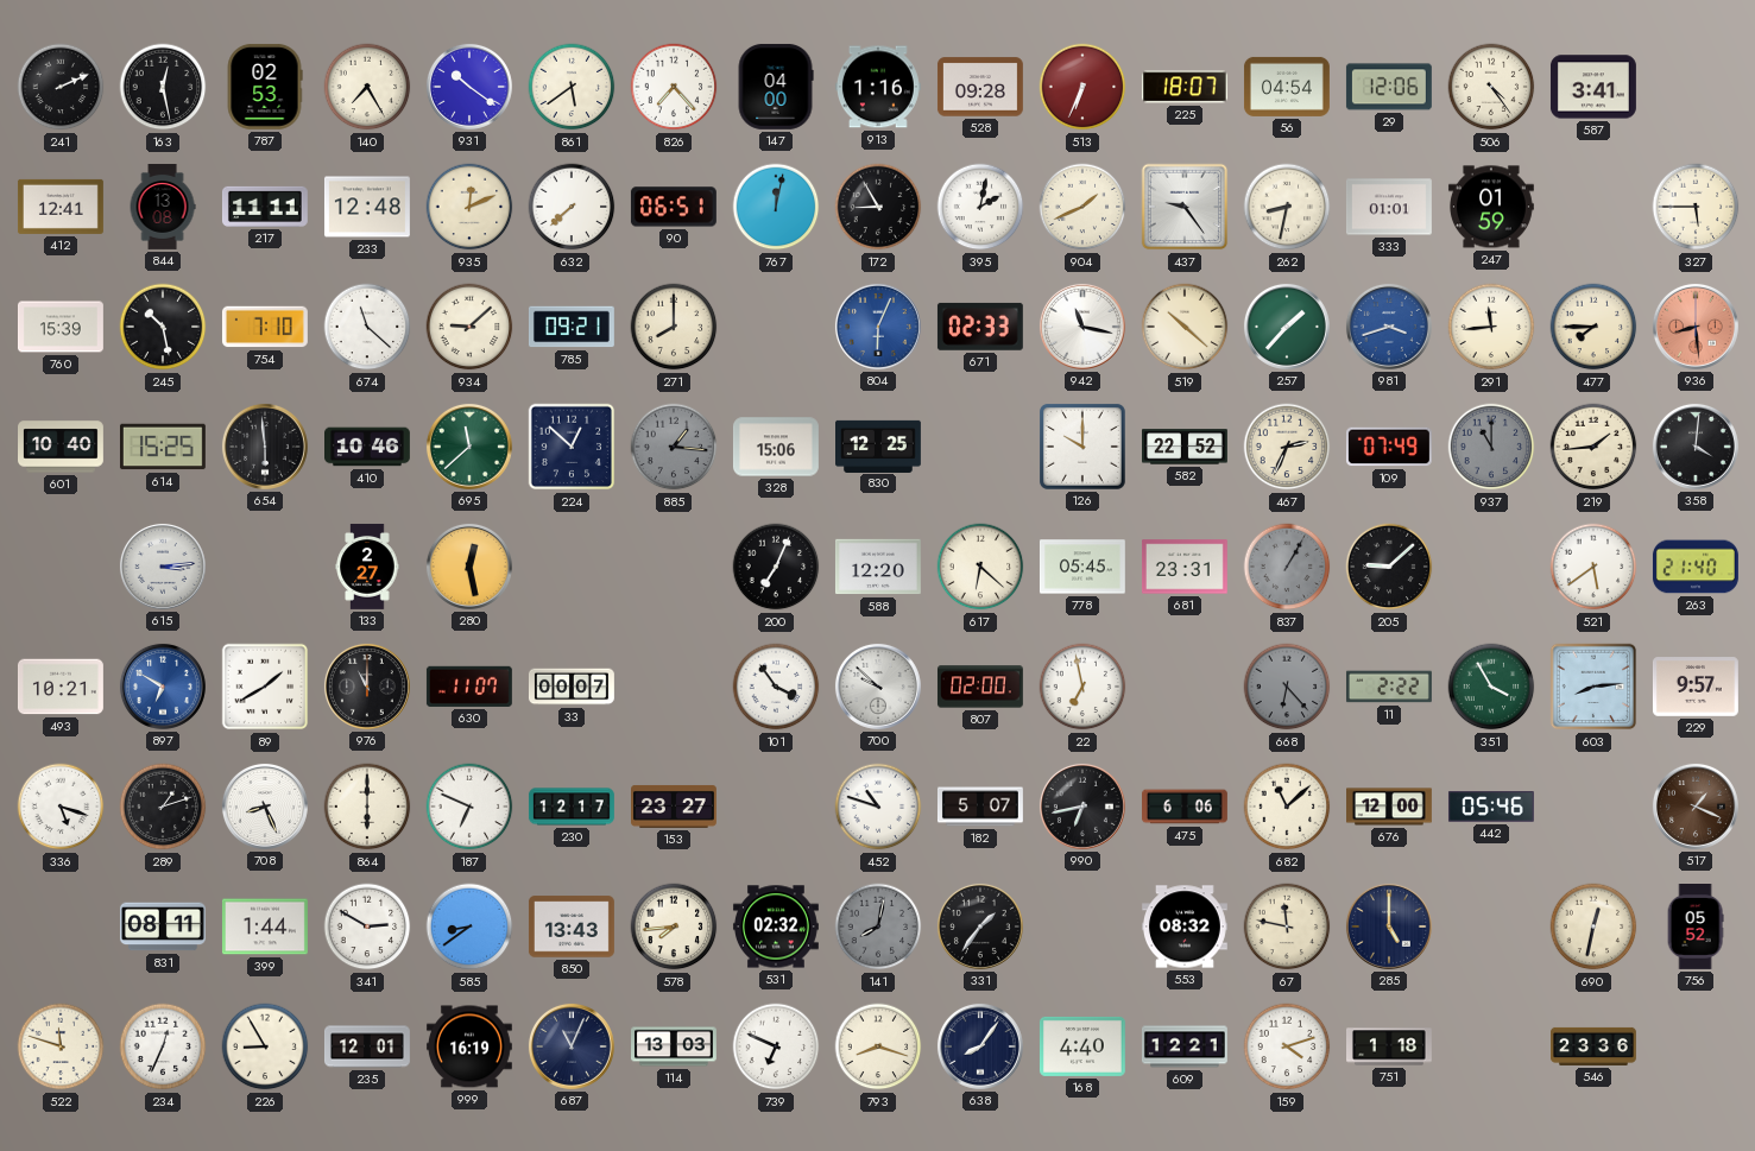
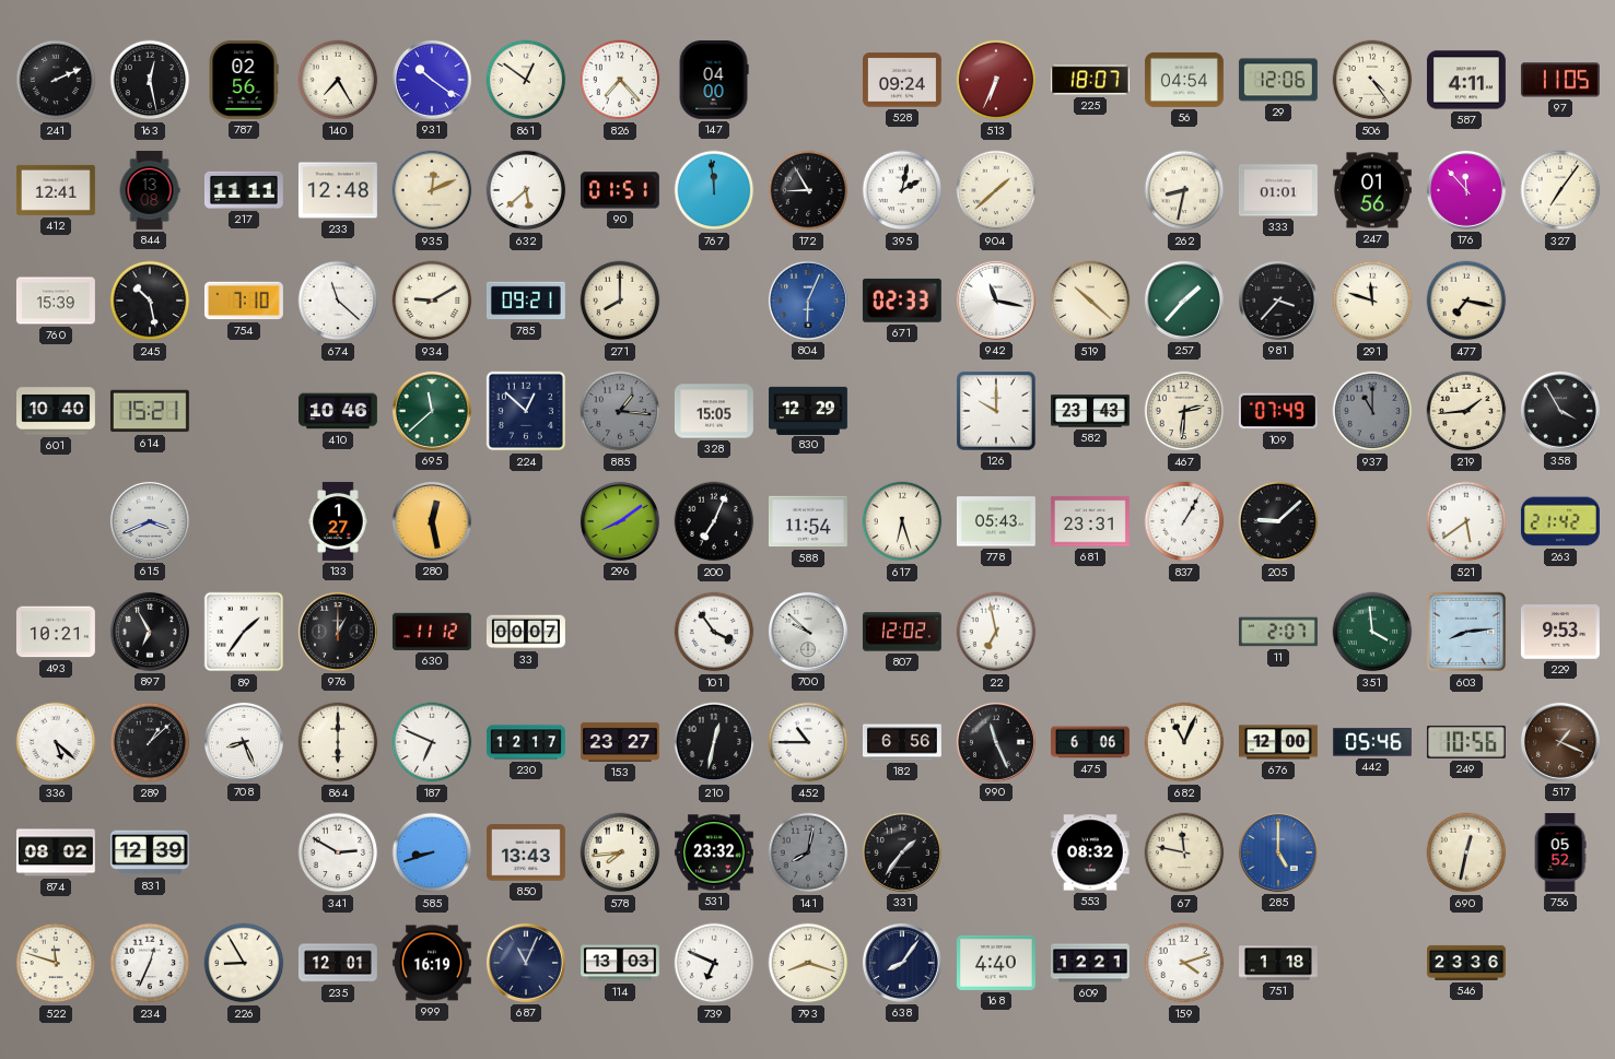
787: 02:53 -> 02:56 (244, 80)
861: 5:39 -> 12:51 (526, 80)
913: 1:16 -> none (878, 87)
528: 09:28 -> 09:24 (902, 80)
587: 3:41 -> 4:11 (1466, 80)
97: none -> 11:05 (1560, 80)
632: 7:38 -> 5:38 (526, 190)
90: 06:51 -> 01:51 (620, 190)
767: 12:02 -> 11:59 (714, 190)
904: 1:41 -> 1:38 (996, 190)
437: 9:24 -> none (1185, 207)
247: 01:59 -> 01:56 (1372, 190)
176: none -> 11:53 (1466, 190)
327: 5:45 -> 7:06 (1560, 190)
934: 9:08 -> 9:10 (432, 301)
981: 3:42 -> 3:37 (1278, 301)
981 dial: blue -> black (1278, 301)
291: 11:44 -> 11:48 (1372, 301)
477: 7:45 -> 7:17 (1466, 301)
936: 8:29 -> none (1696, 327)
614: 15:25 -> 15:21 (150, 411)
654: 5:59 -> none (265, 447)
328: 15:06 -> 15:05 (714, 411)
830: 12:25 -> 12:29 (809, 410)
582: 22:52 -> 23:43 (1091, 411)
467: 2:34 -> 2:31 (1184, 411)
358: 4:01 -> 3:55 (1560, 411)
615: 3:14 -> 3:41 (150, 521)
133: 2:27 -> 1:27 (338, 521)
296: none -> 8:09 (620, 521)
588: 12:20 -> 11:54 (808, 521)
617: 6:22 -> 6:27 (902, 521)
778: 05:45 -> 05:43 (996, 521)
837 dial: grey -> white (1184, 521)
263: 21:40 -> 21:42 (1560, 521)
897: 6:50 -> 6:55 (150, 632)
897 dial: blue -> black (150, 632)
89: 1:40 -> 1:36 (244, 632)
976: 11:00 -> 1:00 (338, 632)
630: 11:07 -> 11:12 (432, 632)
807: 02:00 -> 12:02 (902, 632)
668: 6:23 -> none (1287, 687)
11: 2:22 -> 2:07 (1278, 632)
351: 3:55 -> 3:59 (1372, 632)
229: 9:57 -> 9:53 (1560, 633)
336: 5:18 -> 5:22 (56, 742)
289: 1:12 -> 1:08 (150, 742)
210: none -> 12:32 (714, 742)
452: 10:48 -> 10:45 (808, 742)
182: 5:07 -> 6:56 (902, 742)
990: 6:43 -> 11:26 (996, 742)
682: 11:08 -> 11:04 (1184, 742)
249: none -> 10:56 (1466, 742)
874: none -> 08:02 (56, 852)
831: 08:11 -> 12:39 (150, 852)
399: 1:44 -> none (265, 927)
585: 8:39 -> 8:42 (432, 852)
531: 02:32 -> 23:32 (714, 852)
285 dial: navy -> blue (1278, 852)
